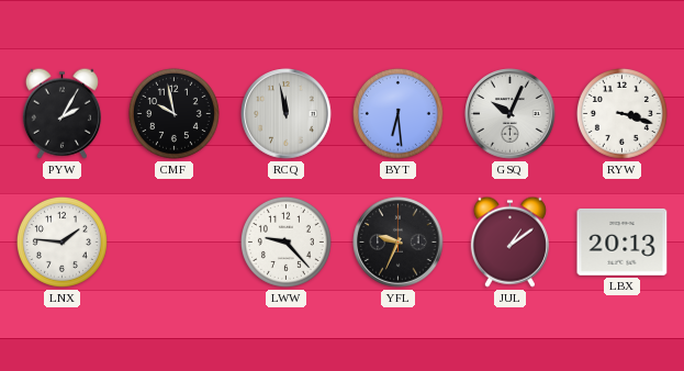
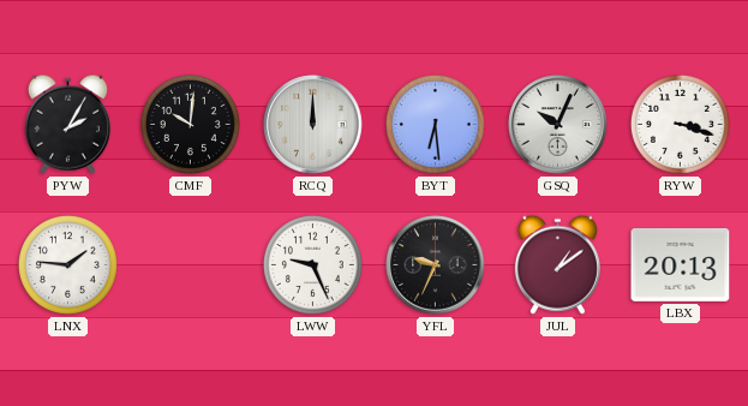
CMF: 9:58 -> 10:01 (190, 124)
RCQ: 11:58 -> 12:00 (313, 125)
LWW: 9:23 -> 9:26 (312, 264)
